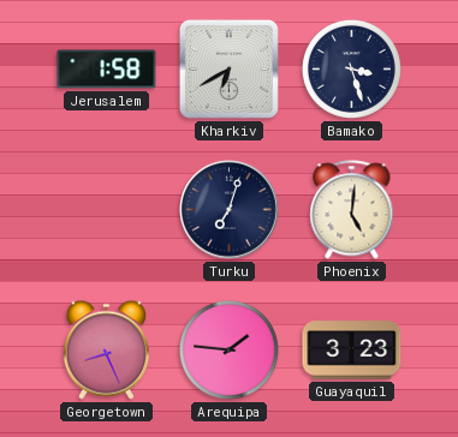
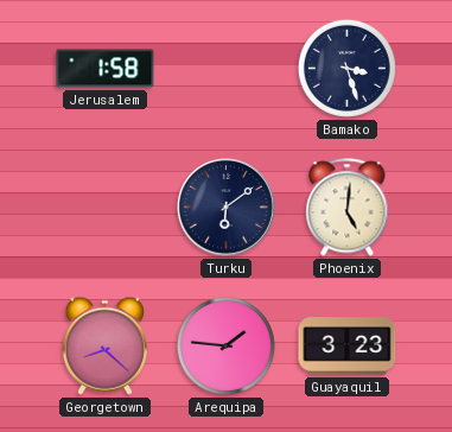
Kharkiv: 6:40 -> none (228, 68)
Turku: 7:03 -> 6:09 (227, 208)
Georgetown: 8:26 -> 8:22 (104, 345)
